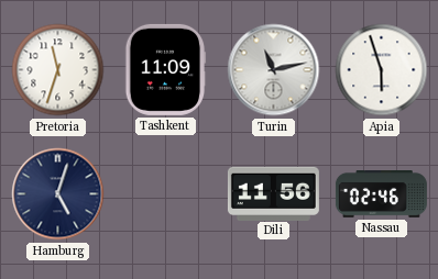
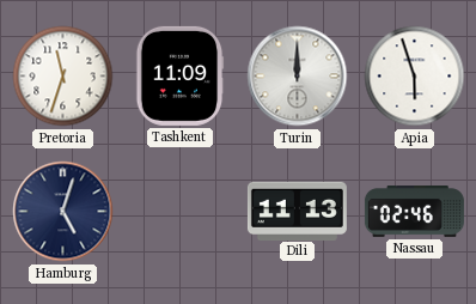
Turin: 11:13 -> 12:00 (298, 77)
Dili: 11:56 -> 11:13 (297, 211)
